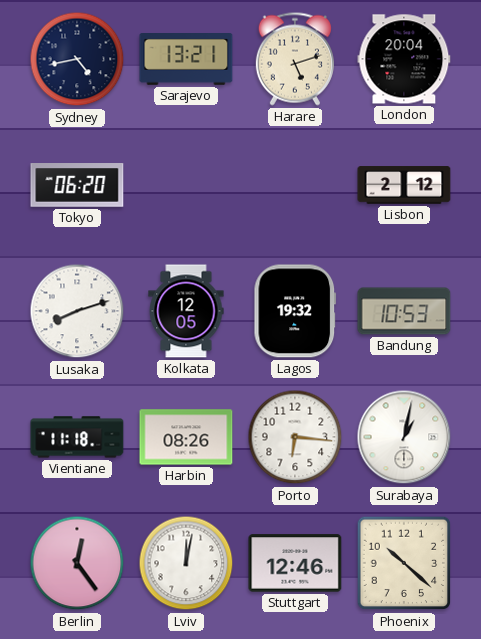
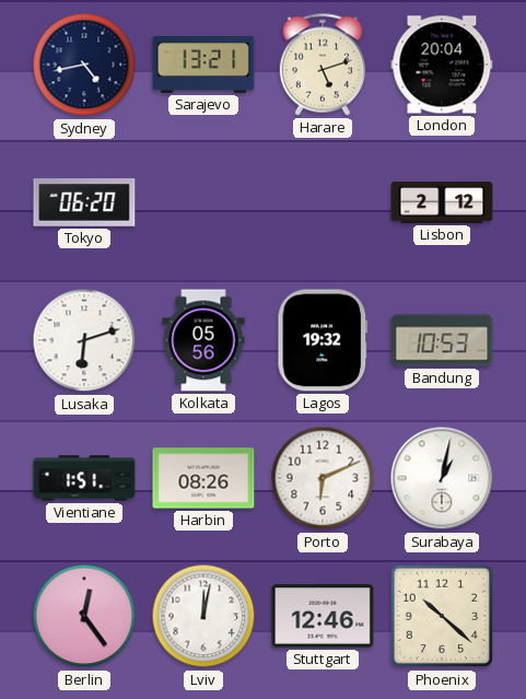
Lusaka: 8:12 -> 6:12 (84, 340)
Kolkata: 12:05 -> 05:56 (203, 340)
Vientiane: 11:18 -> 1:51 (84, 478)
Porto: 6:16 -> 6:11 (323, 478)
